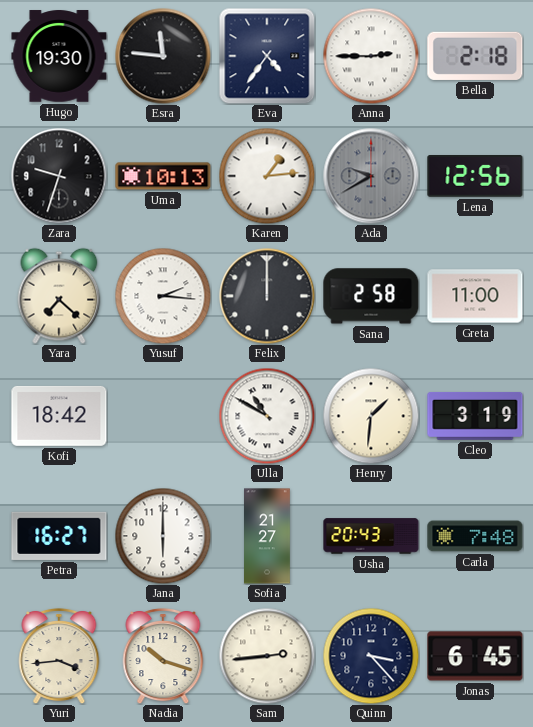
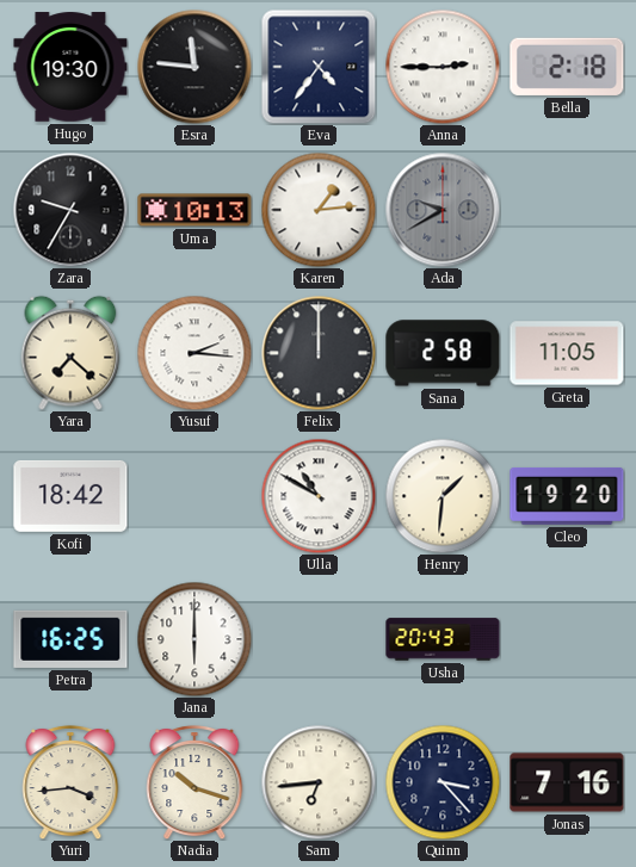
Zara: 9:33 -> 9:35 (70, 210)
Lena: 12:56 -> none (475, 176)
Greta: 11:00 -> 11:05 (567, 353)
Cleo: 3:19 -> 19:20 (567, 496)
Petra: 16:27 -> 16:25 (70, 639)
Sofia: 21:27 -> none (268, 536)
Carla: 7:48 -> none (475, 536)
Sam: 2:44 -> 6:44 (319, 782)
Jonas: 6:45 -> 7:16 (567, 782)
